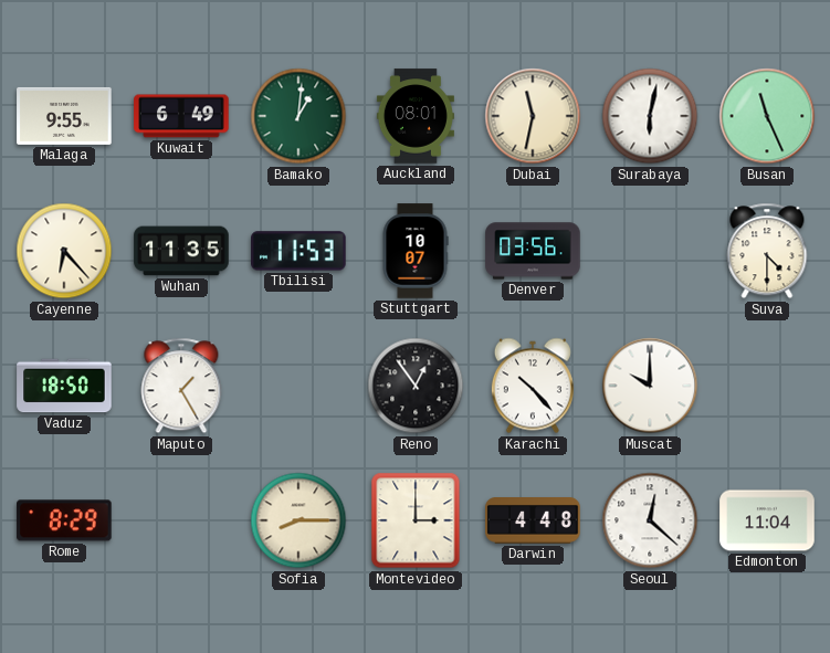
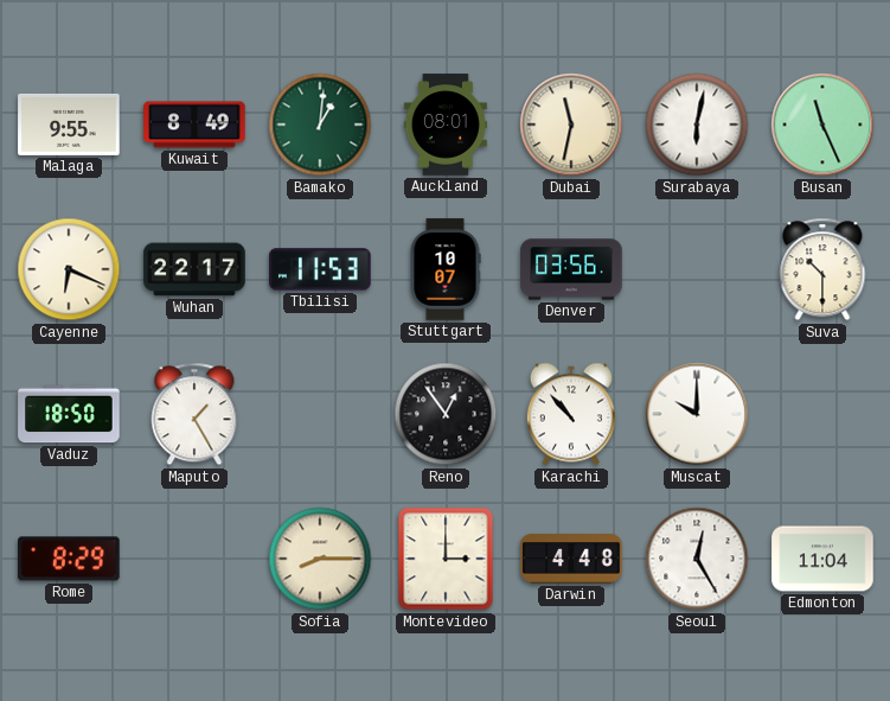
Kuwait: 6:49 -> 8:49 (194, 125)
Cayenne: 6:23 -> 6:19 (69, 269)
Wuhan: 11:35 -> 22:17 (194, 269)
Suva: 4:30 -> 10:30 (822, 269)
Karachi: 10:23 -> 10:53 (571, 414)
Seoul: 12:22 -> 12:25 (697, 559)
